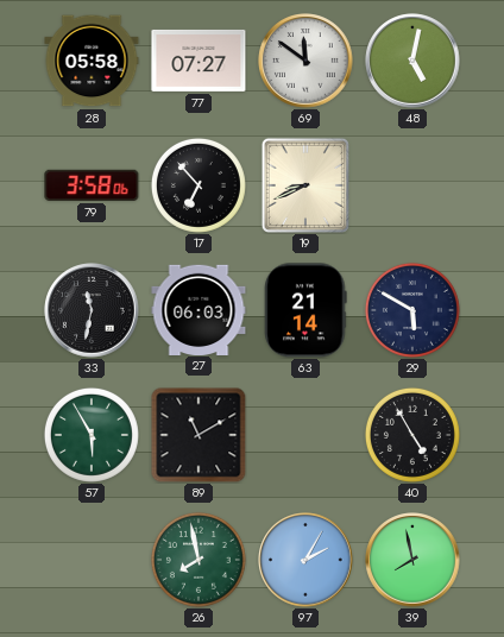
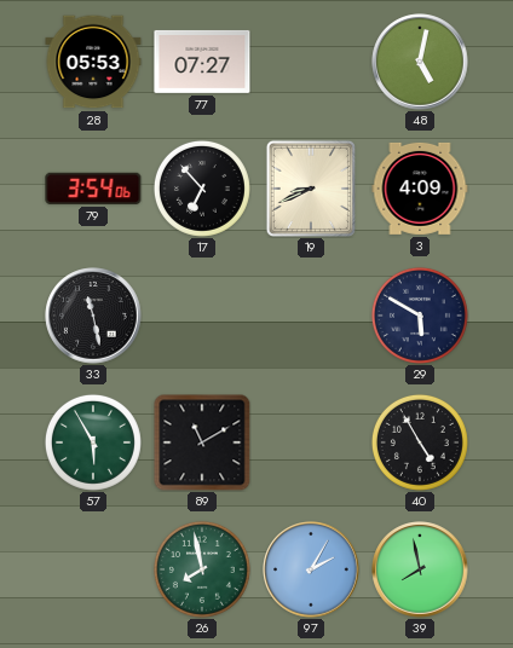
28: 05:58 -> 05:53 (93, 62)
69: 11:51 -> none (305, 61)
79: 3:58 -> 3:54 (93, 189)
3: none -> 4:09 (420, 189)
33: 11:32 -> 11:28 (93, 316)
27: 06:03 -> none (199, 309)
63: 21:14 -> none (305, 310)
